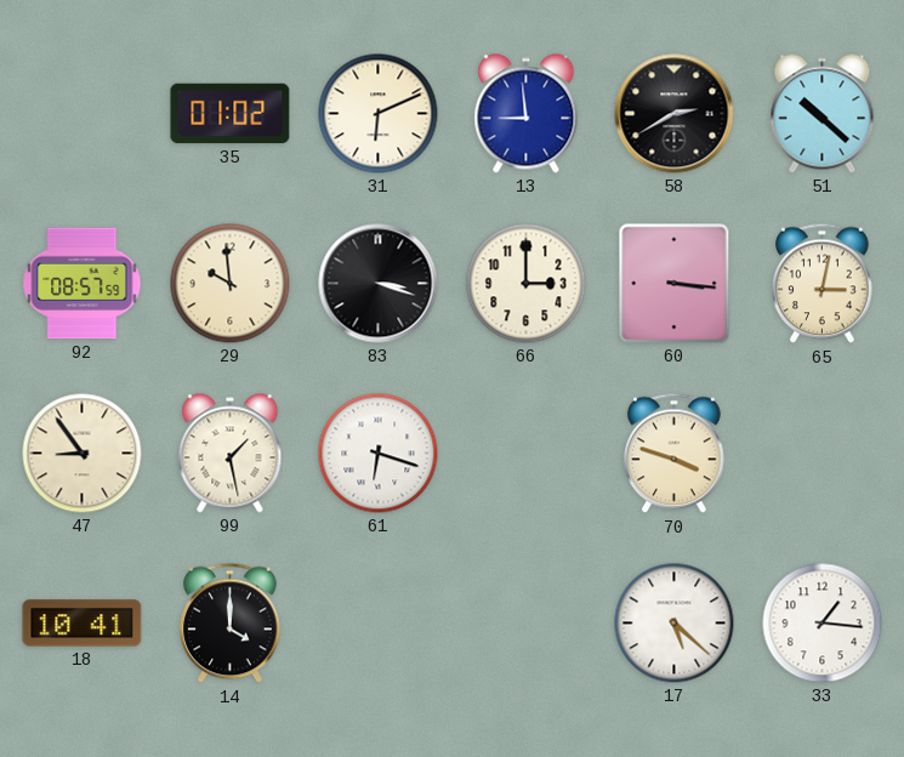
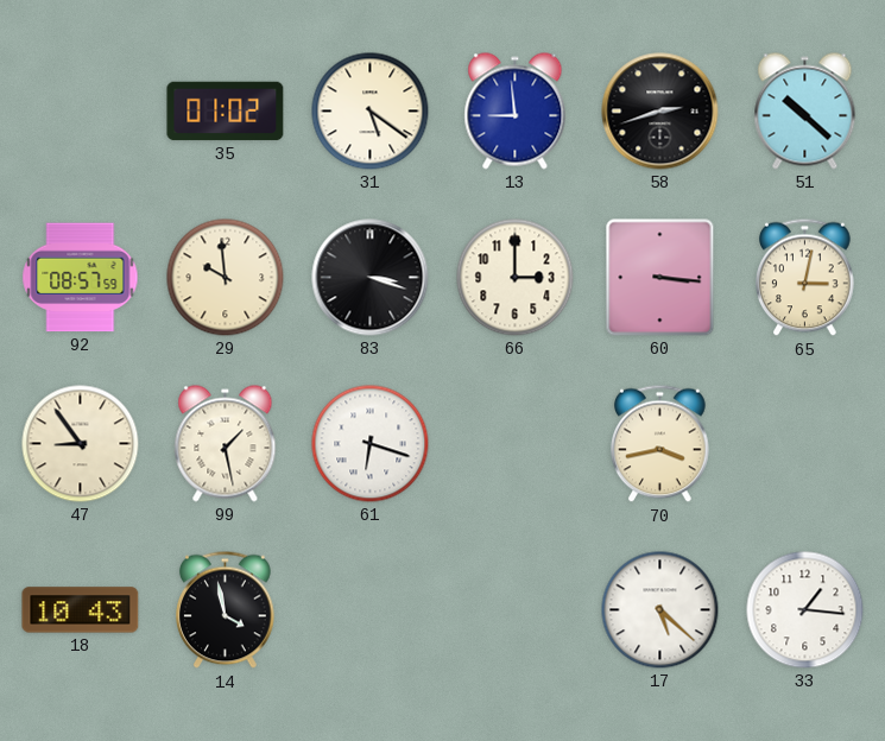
31: 6:11 -> 5:21 (371, 112)
58: 2:40 -> 2:42 (660, 112)
70: 3:48 -> 3:43 (660, 444)
18: 10:41 -> 10:43 (81, 610)
14: 4:00 -> 3:58 (226, 610)
